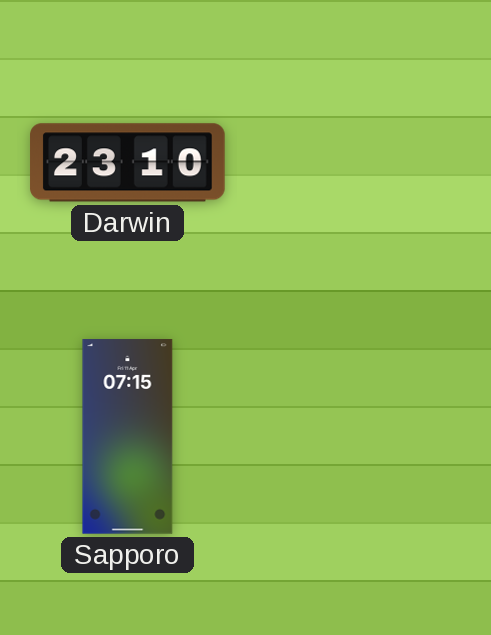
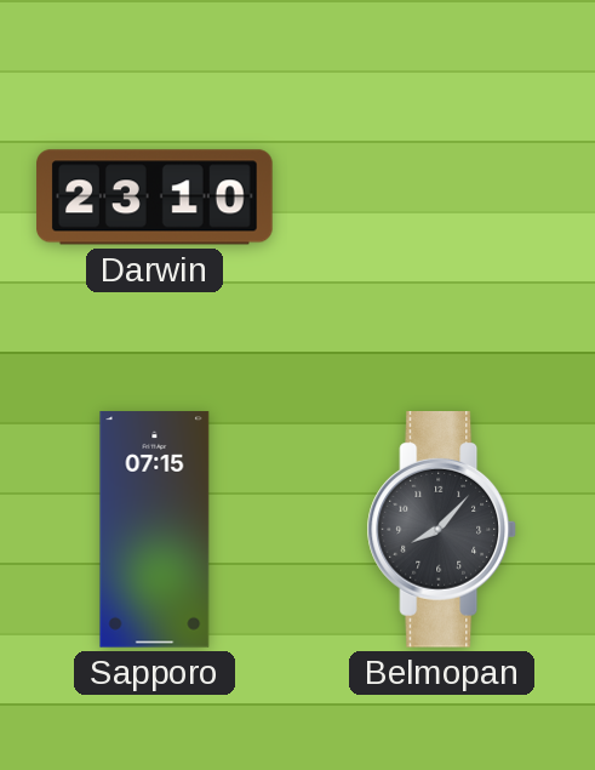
Belmopan: none -> 8:07 (442, 530)
